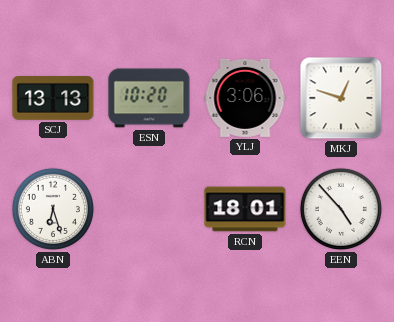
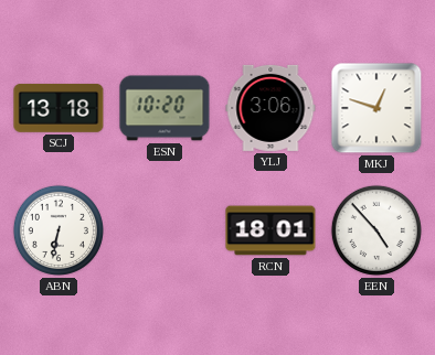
SCJ: 13:13 -> 13:18 (59, 108)
ABN: 6:27 -> 6:32 (59, 230)
